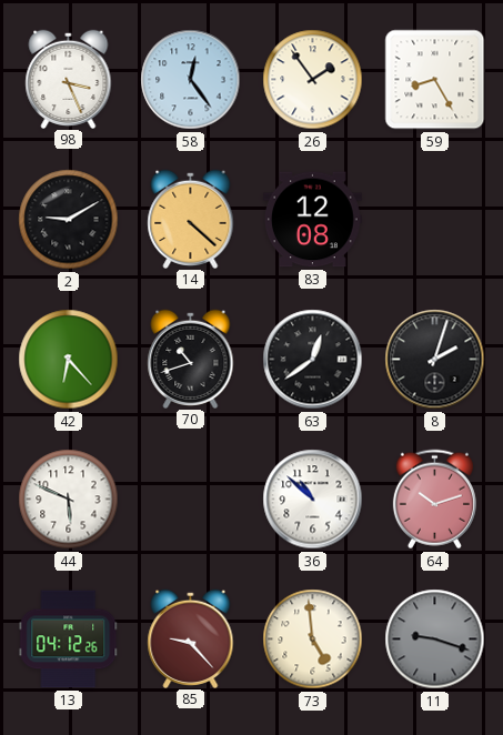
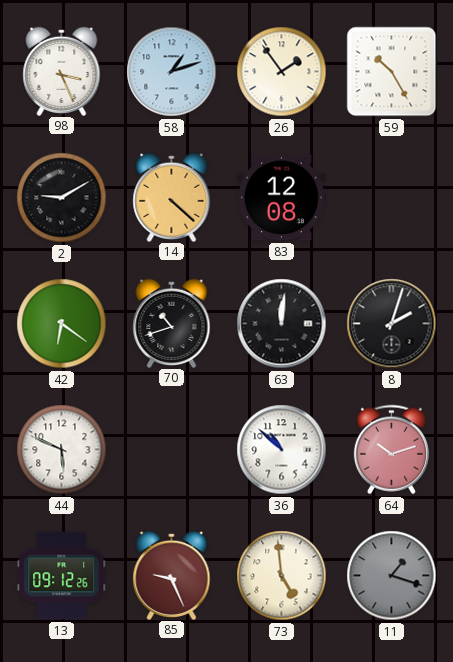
58: 12:24 -> 1:12 (172, 72)
59: 8:25 -> 10:25 (392, 72)
42: 6:23 -> 6:21 (62, 324)
63: 12:39 -> 12:01 (282, 324)
13: 04:12 -> 09:12 (62, 576)
85: 9:23 -> 9:26 (172, 575)
11: 9:18 -> 1:18 (392, 576)
